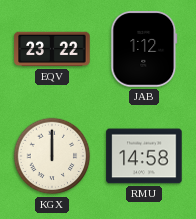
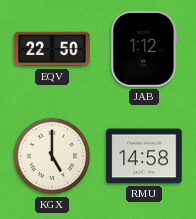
EQV: 23:22 -> 22:50 (52, 49)
KGX: 12:00 -> 5:00 (52, 156)
